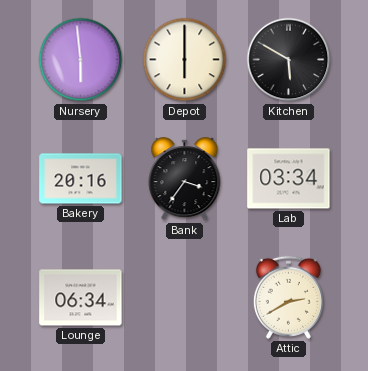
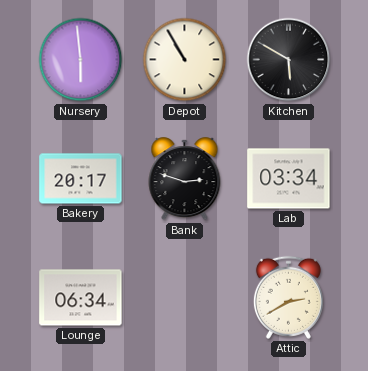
Depot: 6:00 -> 10:55 (185, 60)
Bakery: 20:16 -> 20:17 (81, 179)
Bank: 3:36 -> 2:48 (185, 179)
